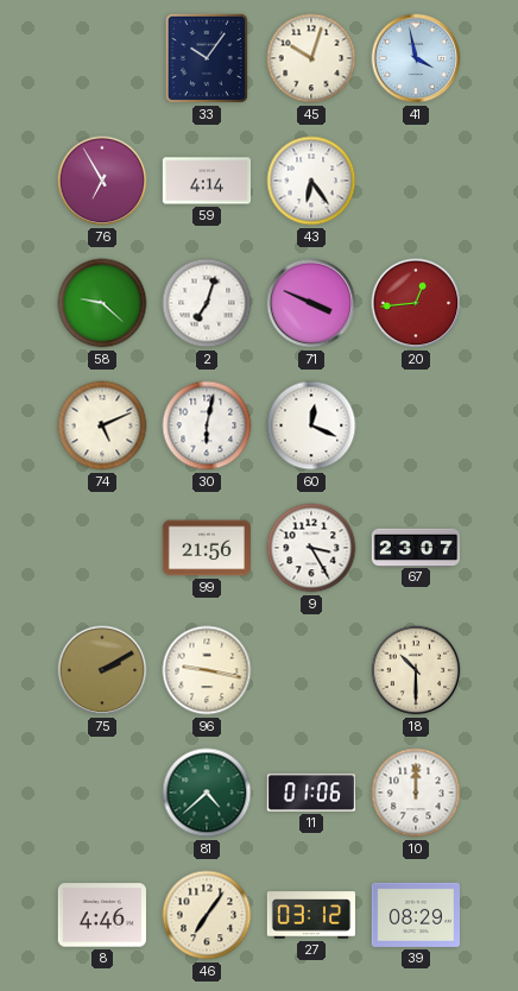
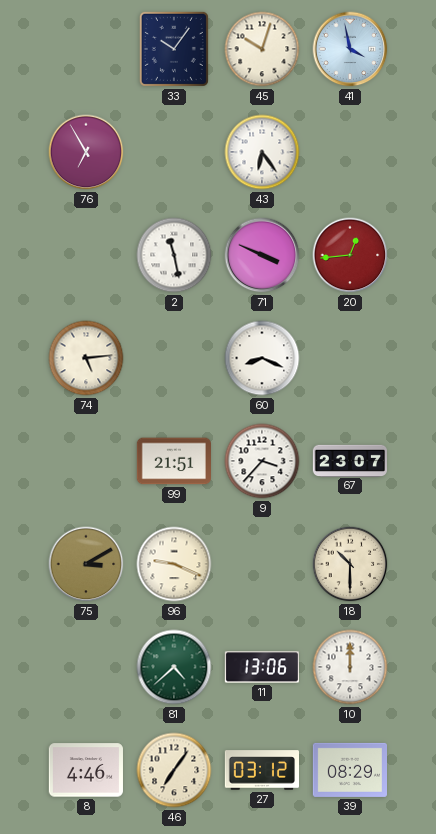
59: 4:14 -> none (206, 181)
58: 9:22 -> none (102, 303)
2: 7:03 -> 11:28 (174, 255)
74: 5:11 -> 5:14 (86, 358)
30: 6:02 -> none (207, 425)
60: 12:19 -> 8:19 (262, 358)
99: 21:56 -> 21:51 (173, 461)
9: 3:25 -> 3:37 (262, 461)
75: 2:10 -> 3:10 (86, 564)
96: 9:17 -> 9:19 (174, 564)
11: 01:06 -> 13:06 (261, 667)
